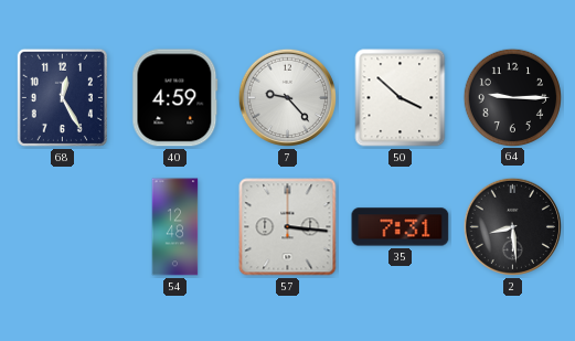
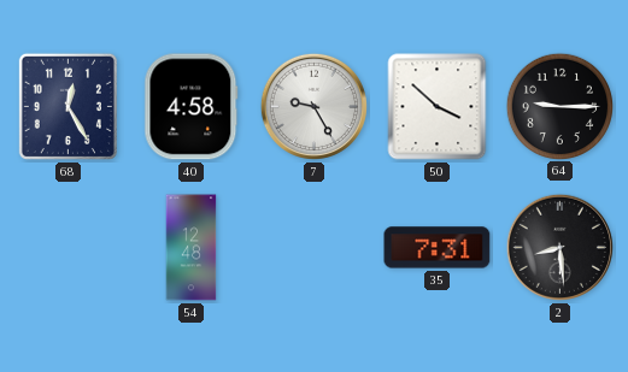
40: 4:59 -> 4:58 (192, 107)
7: 9:23 -> 9:25 (313, 106)
57: 3:16 -> none (288, 227)
